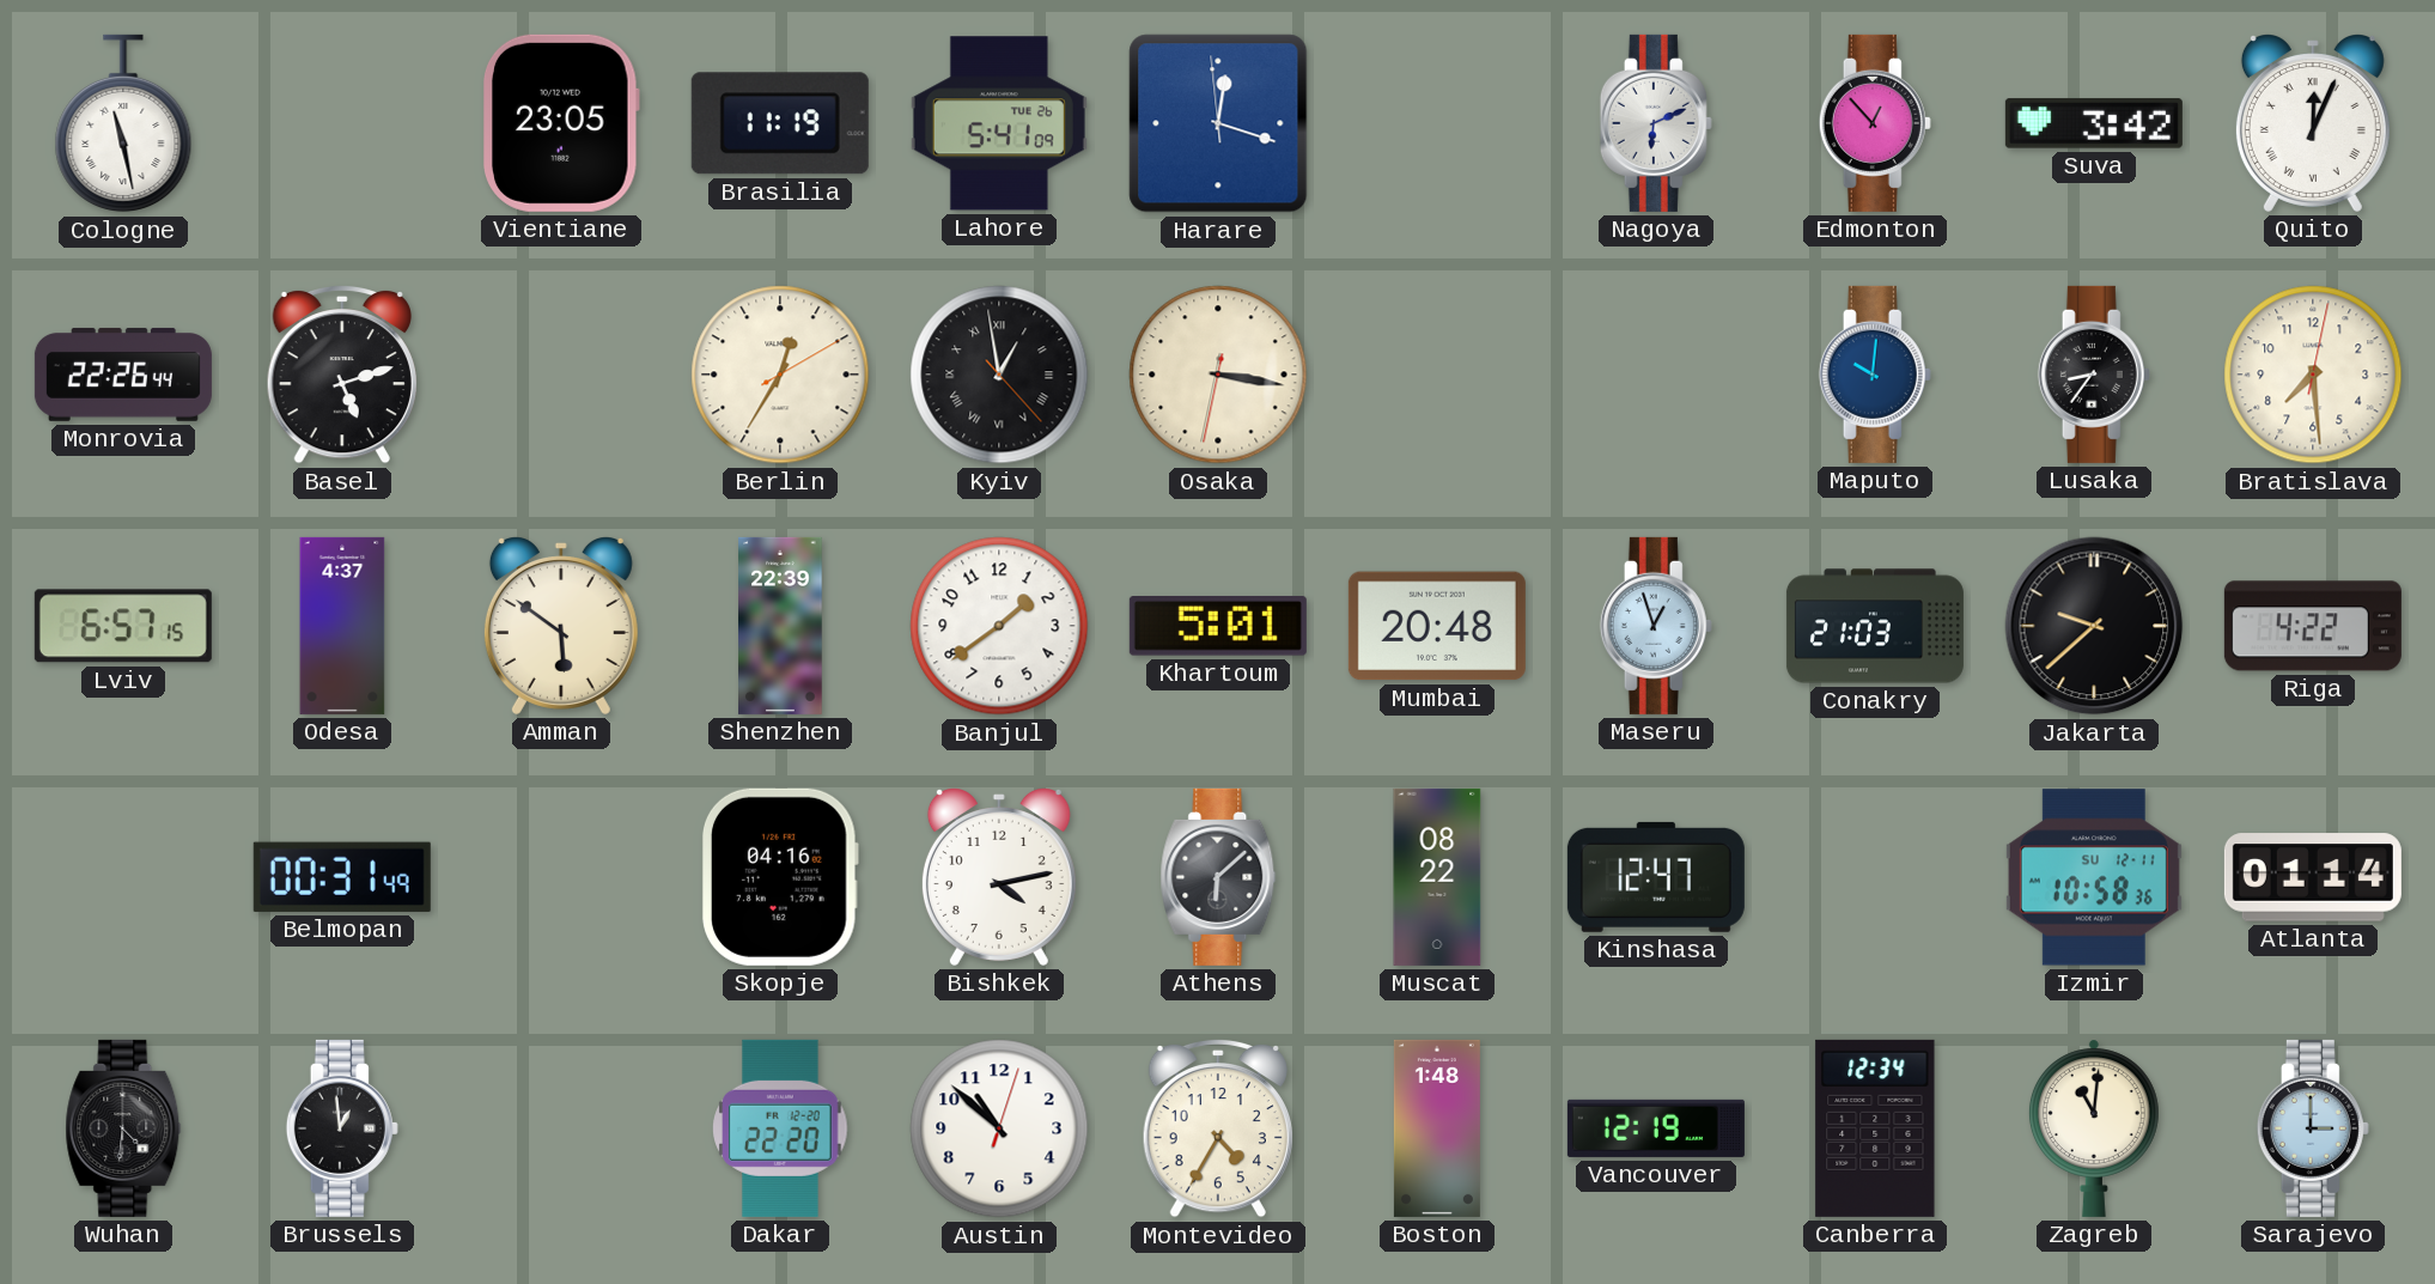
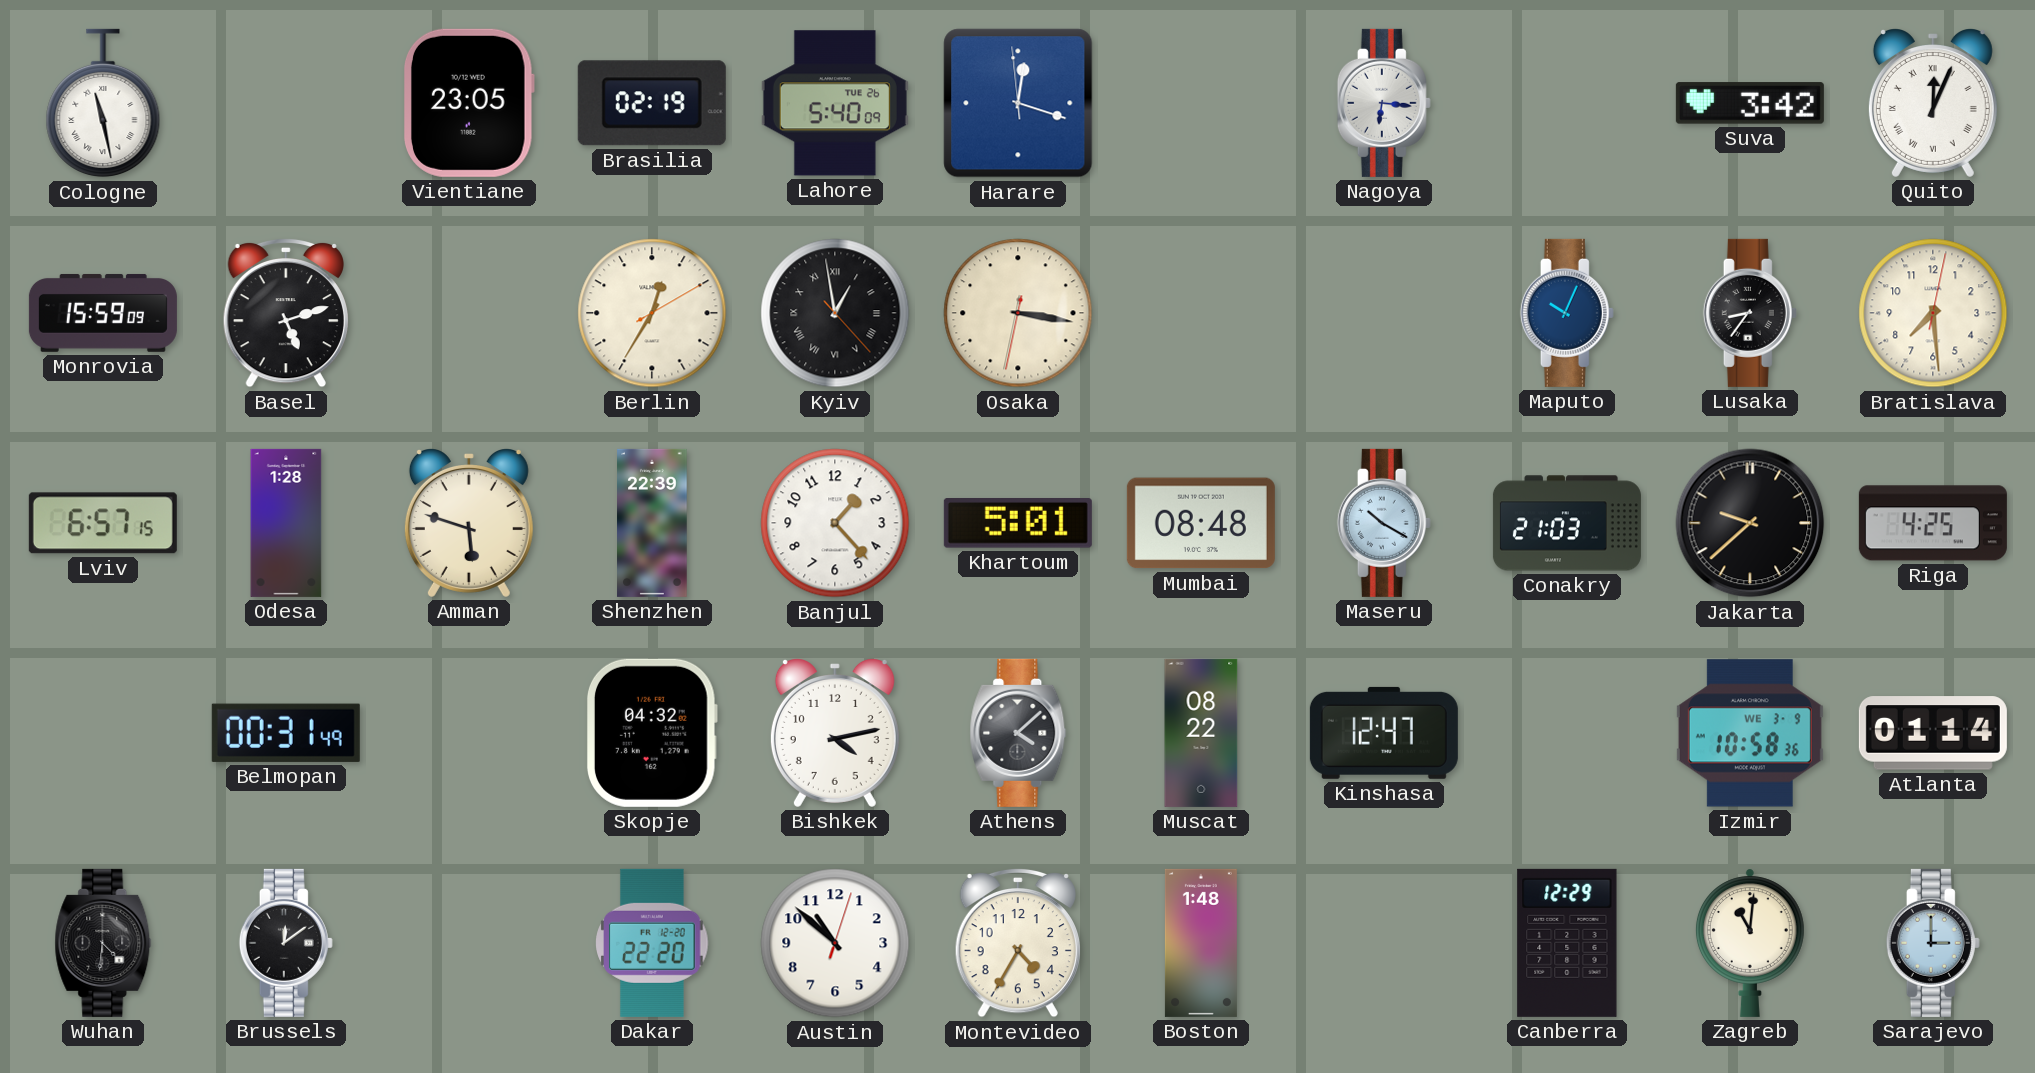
Brasilia: 11:19 -> 02:19 (652, 103)
Lahore: 5:41 -> 5:40 (835, 103)
Nagoya: 6:11 -> 6:16 (1384, 103)
Edmonton: 12:53 -> none (1875, 123)
Monrovia: 22:26 -> 15:59 (103, 313)
Maputo: 10:01 -> 10:04 (1567, 313)
Odesa: 4:37 -> 1:28 (286, 523)
Amman: 5:51 -> 5:48 (469, 523)
Banjul: 1:39 -> 1:23 (835, 523)
Mumbai: 20:48 -> 08:48 (1201, 523)
Maseru: 12:57 -> 10:20 (1384, 523)
Riga: 4:22 -> 4:25 (1933, 523)
Skopje: 04:16 -> 04:32 (652, 733)
Athens: 6:08 -> 4:08 (1018, 733)
Izmir date: SU 12-11 -> WE 3-9 (1750, 733)
Brussels: 12:59 -> 12:09 (286, 943)
Vancouver: 12:19 -> none (1656, 1128)
Canberra: 12:34 -> 12:29 (1567, 943)
